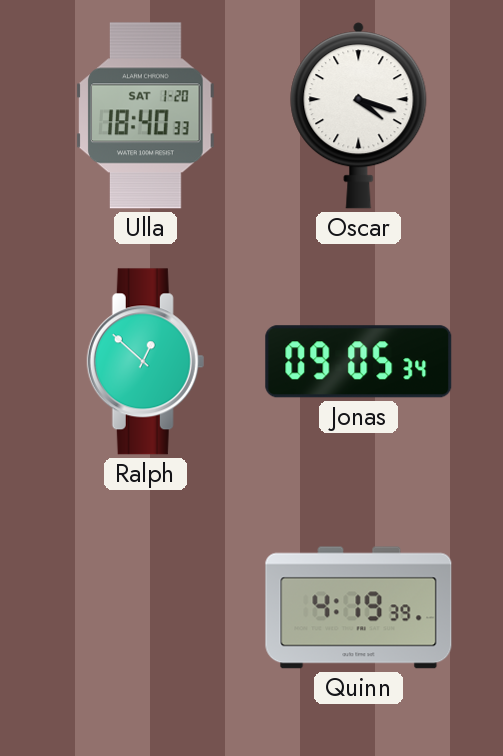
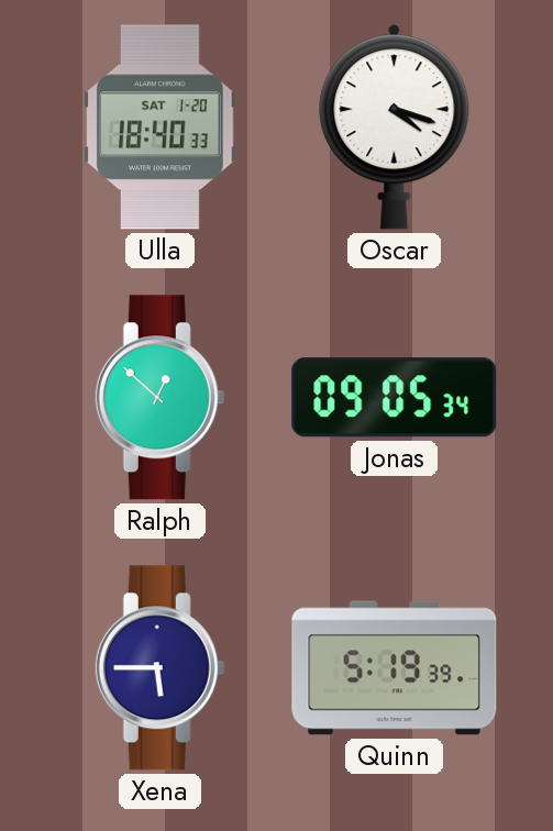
Xena: none -> 5:45 (161, 668)
Quinn: 4:19 -> 5:19 (395, 668)
